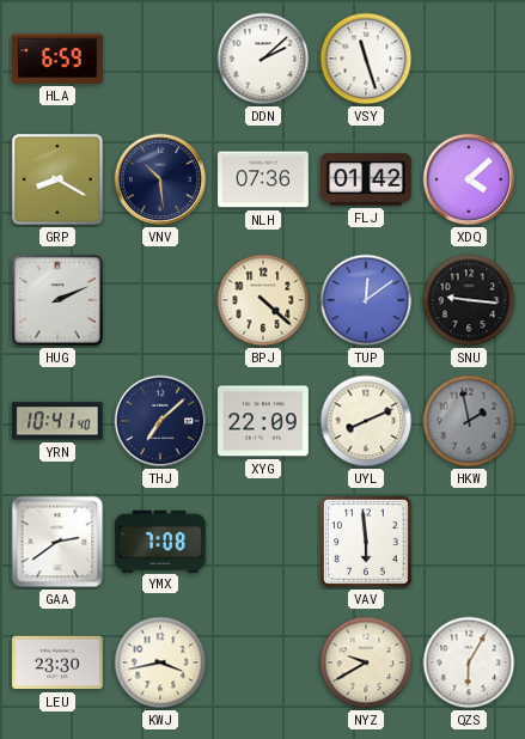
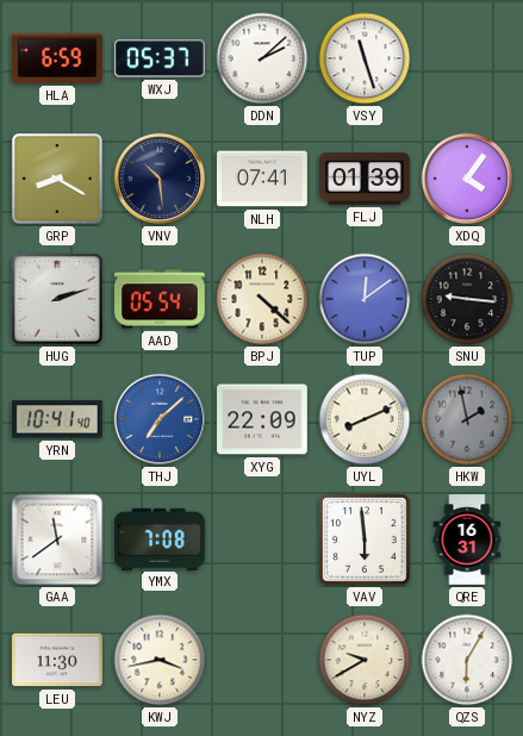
WXJ: none -> 05:37 (161, 58)
NLH: 07:36 -> 07:41 (262, 179)
FLJ: 01:42 -> 01:39 (365, 179)
XDQ: 4:08 -> 4:06 (467, 179)
HUG: 2:11 -> 2:12 (58, 300)
AAD: none -> 05:54 (161, 299)
THJ dial: navy -> blue (160, 419)
GAA: 2:39 -> 11:39 (57, 539)
QRE: none -> 16:31 (467, 539)
LEU: 23:30 -> 11:30 (58, 660)
